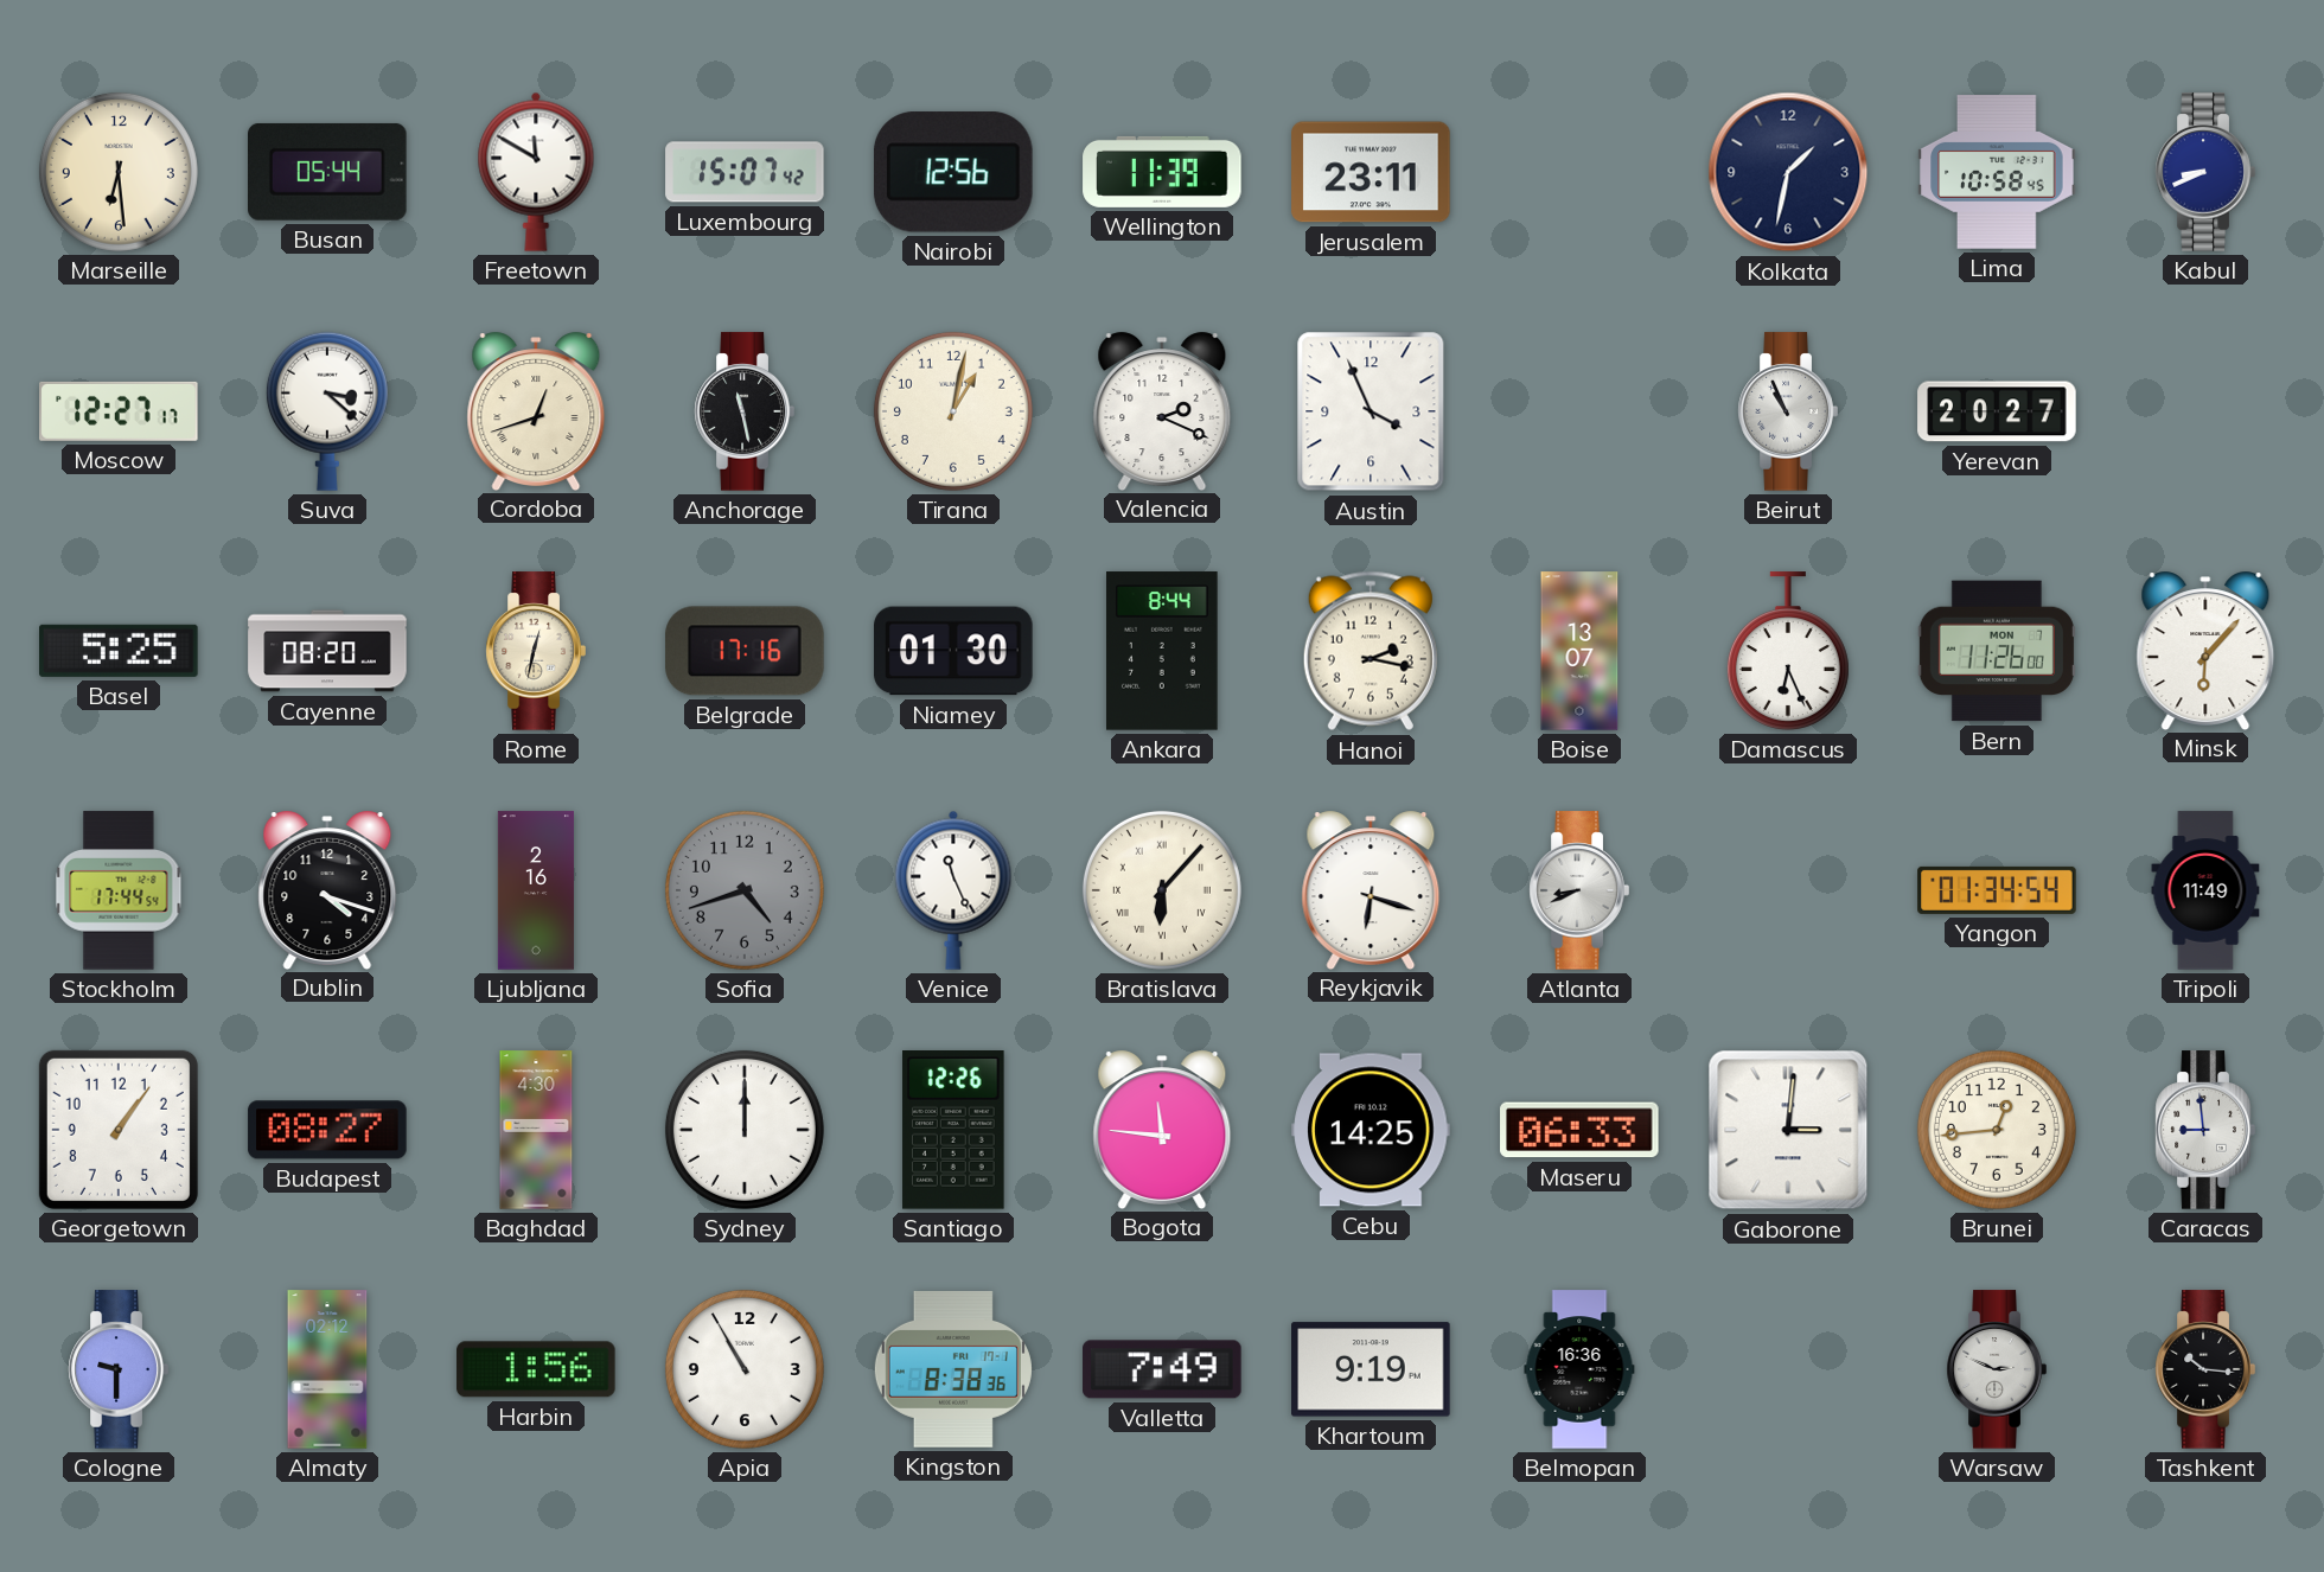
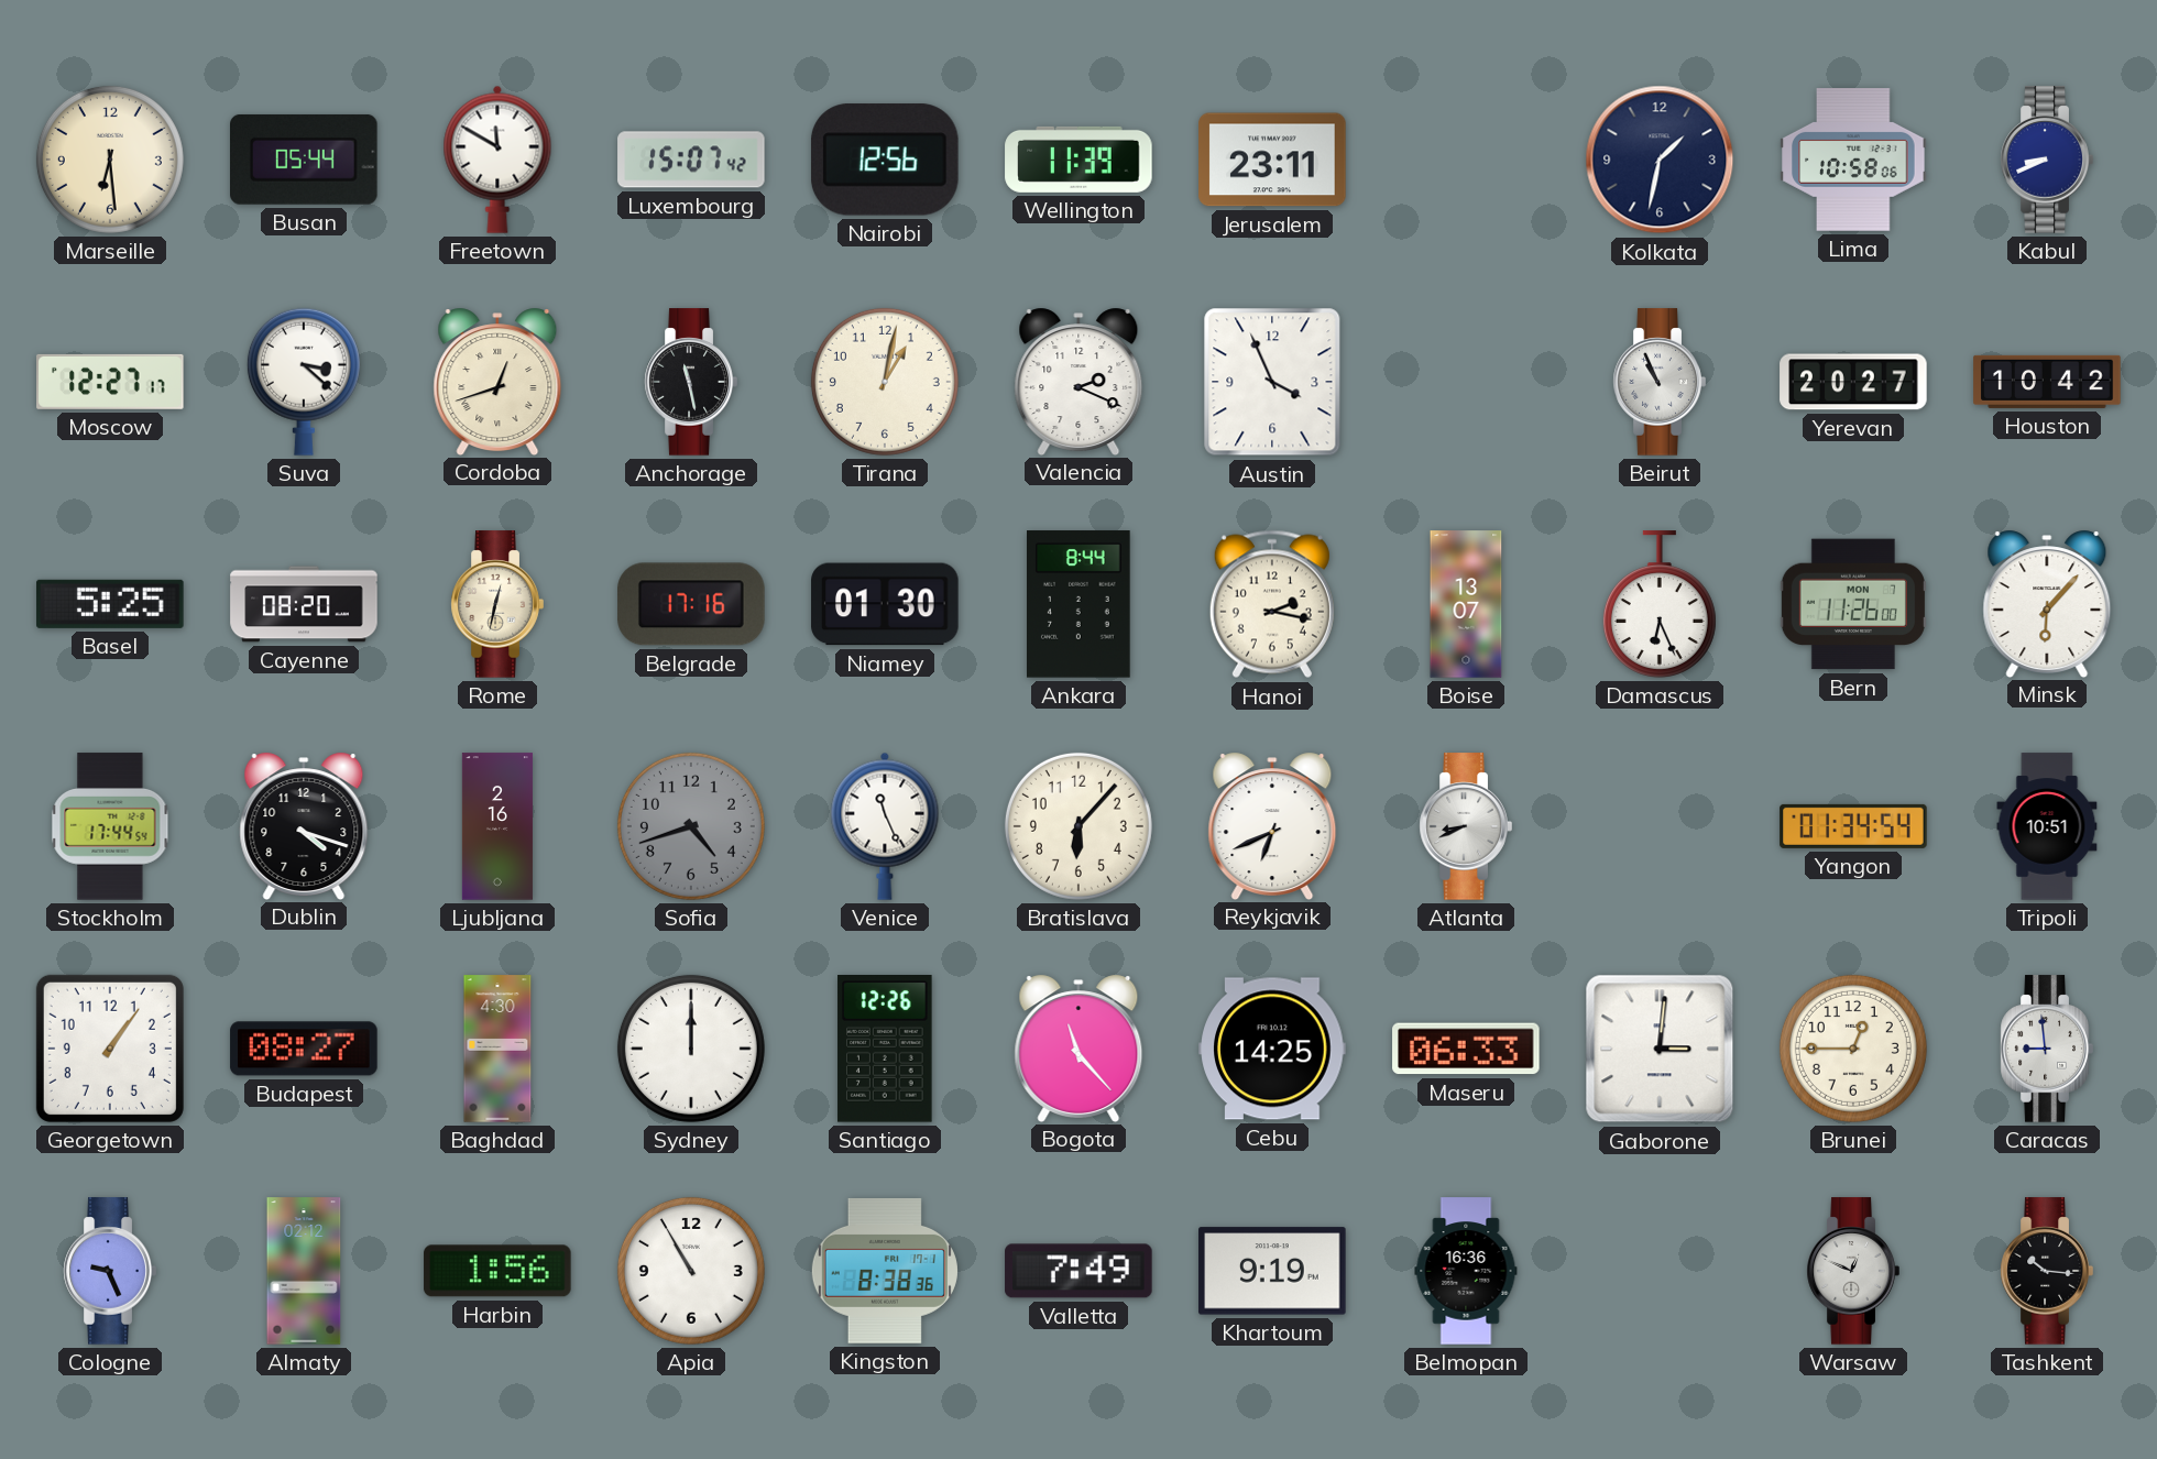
Lima: 10:58:45 -> 10:58:06 (1853, 161)
Houston: none -> 10:42 (2047, 382)
Bratislava numerals: Roman -> Arabic (1078, 826)
Reykjavik: 6:18 -> 6:41 (1272, 825)
Tripoli: 11:49 -> 10:51 (2047, 826)
Bogota: 11:46 -> 11:23 (1078, 1047)
Brunei: 12:44 -> 12:45 (1853, 1049)
Cologne: 9:30 -> 9:26 (110, 1271)
Warsaw: 2:49 -> 12:49 (1853, 1271)
